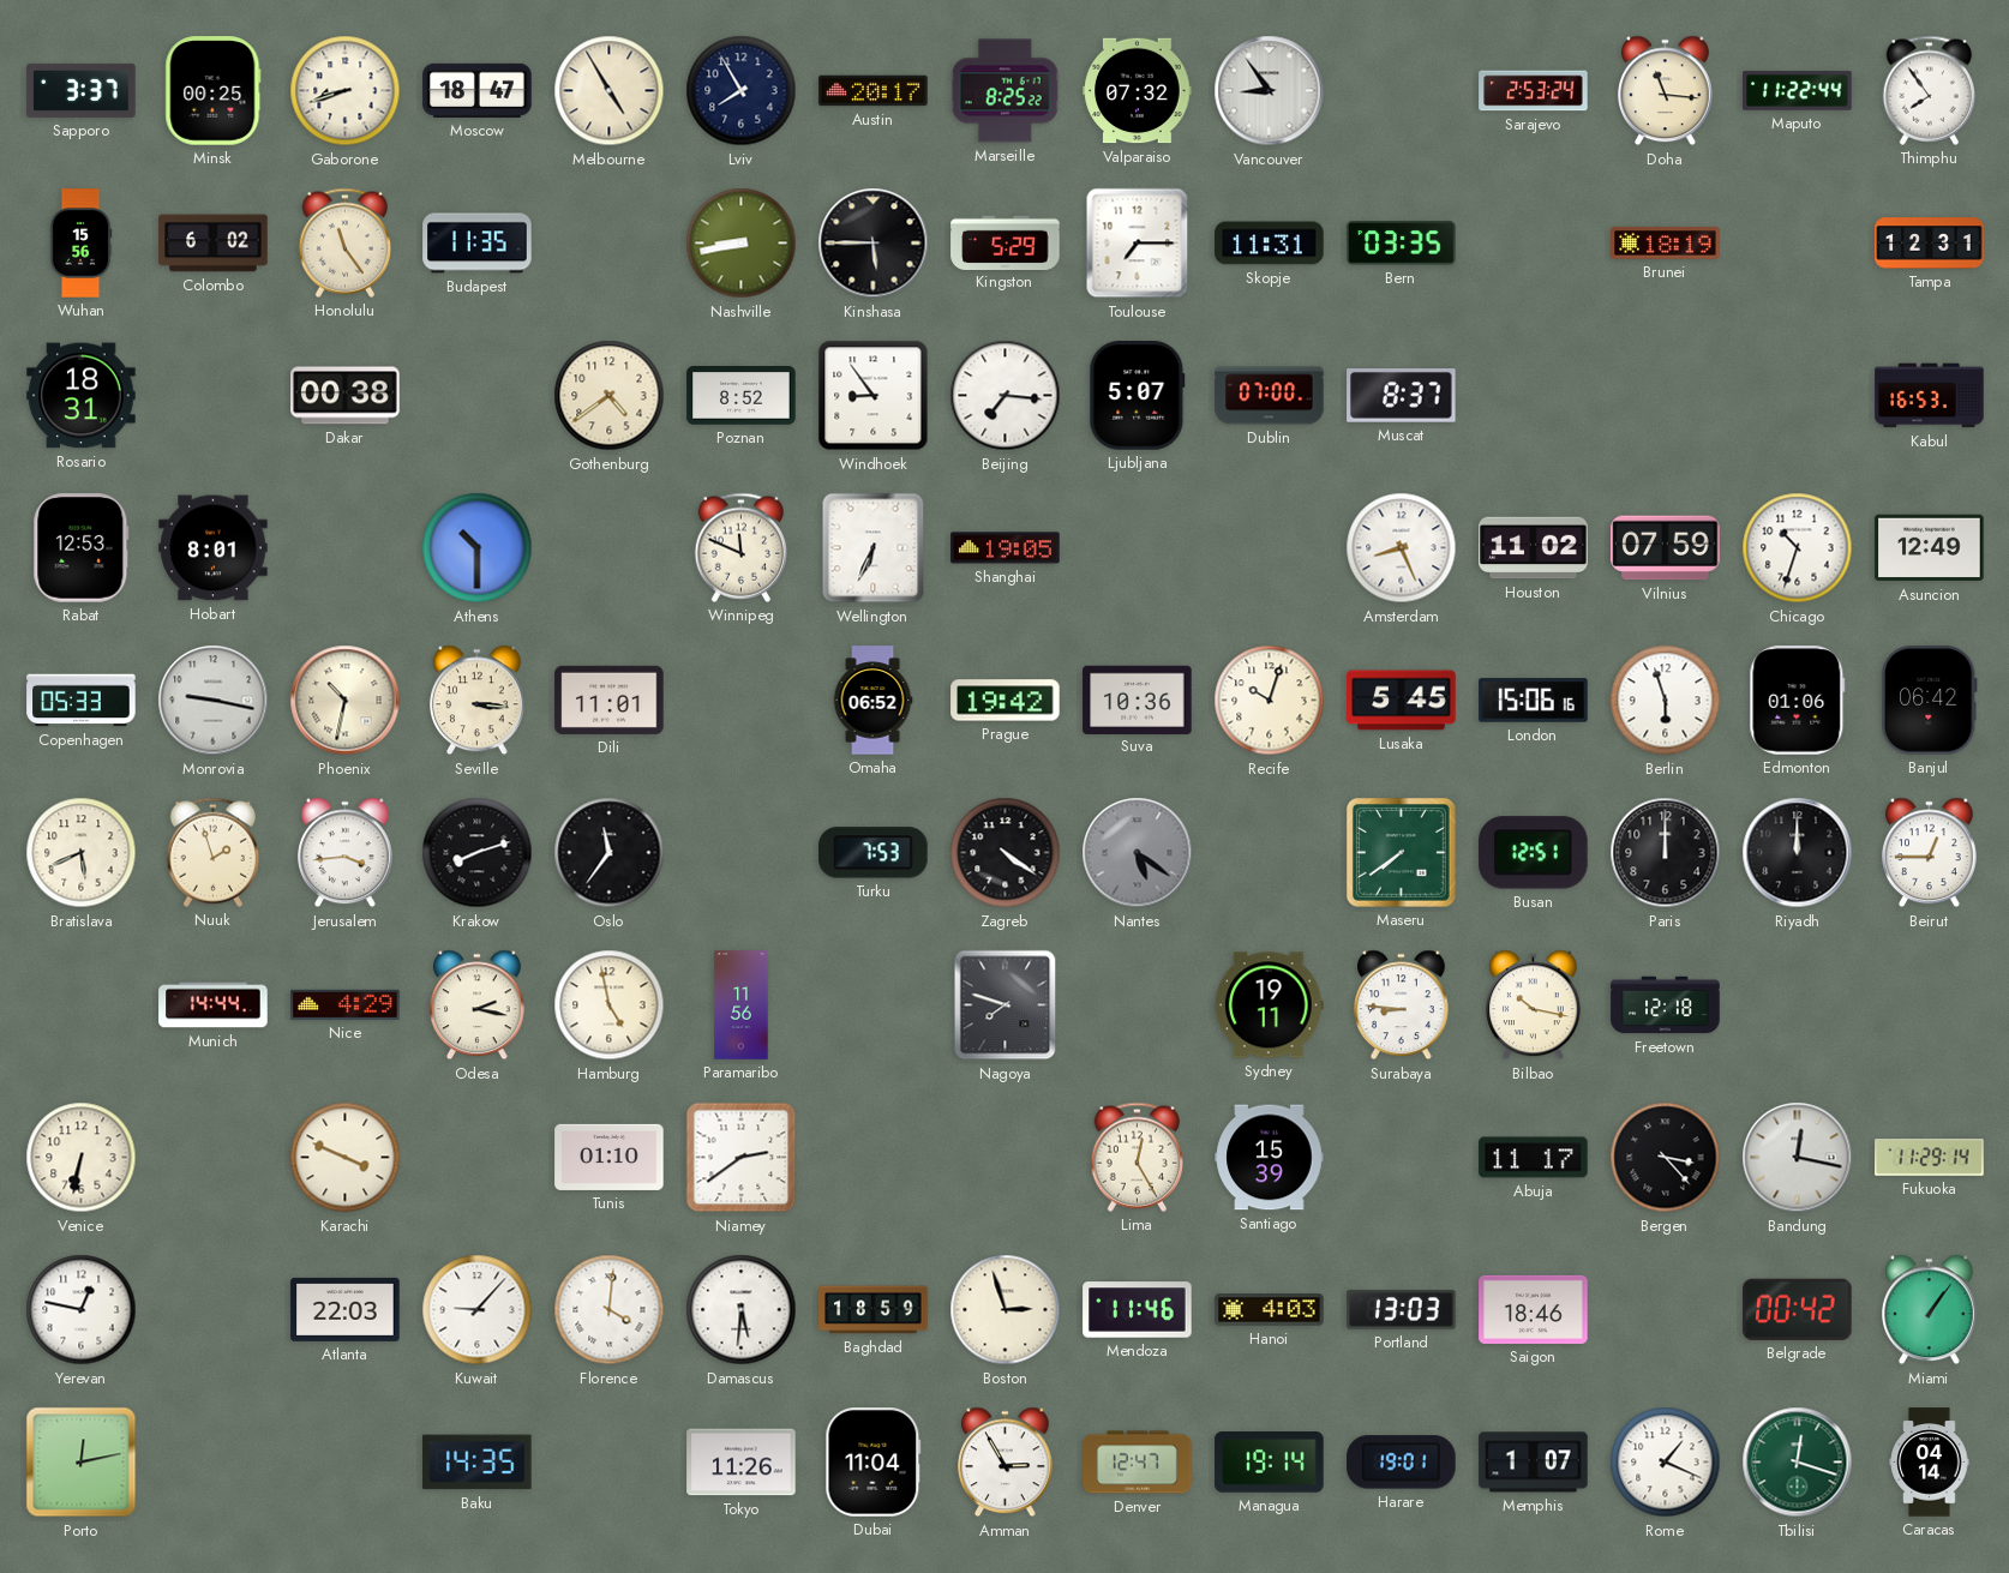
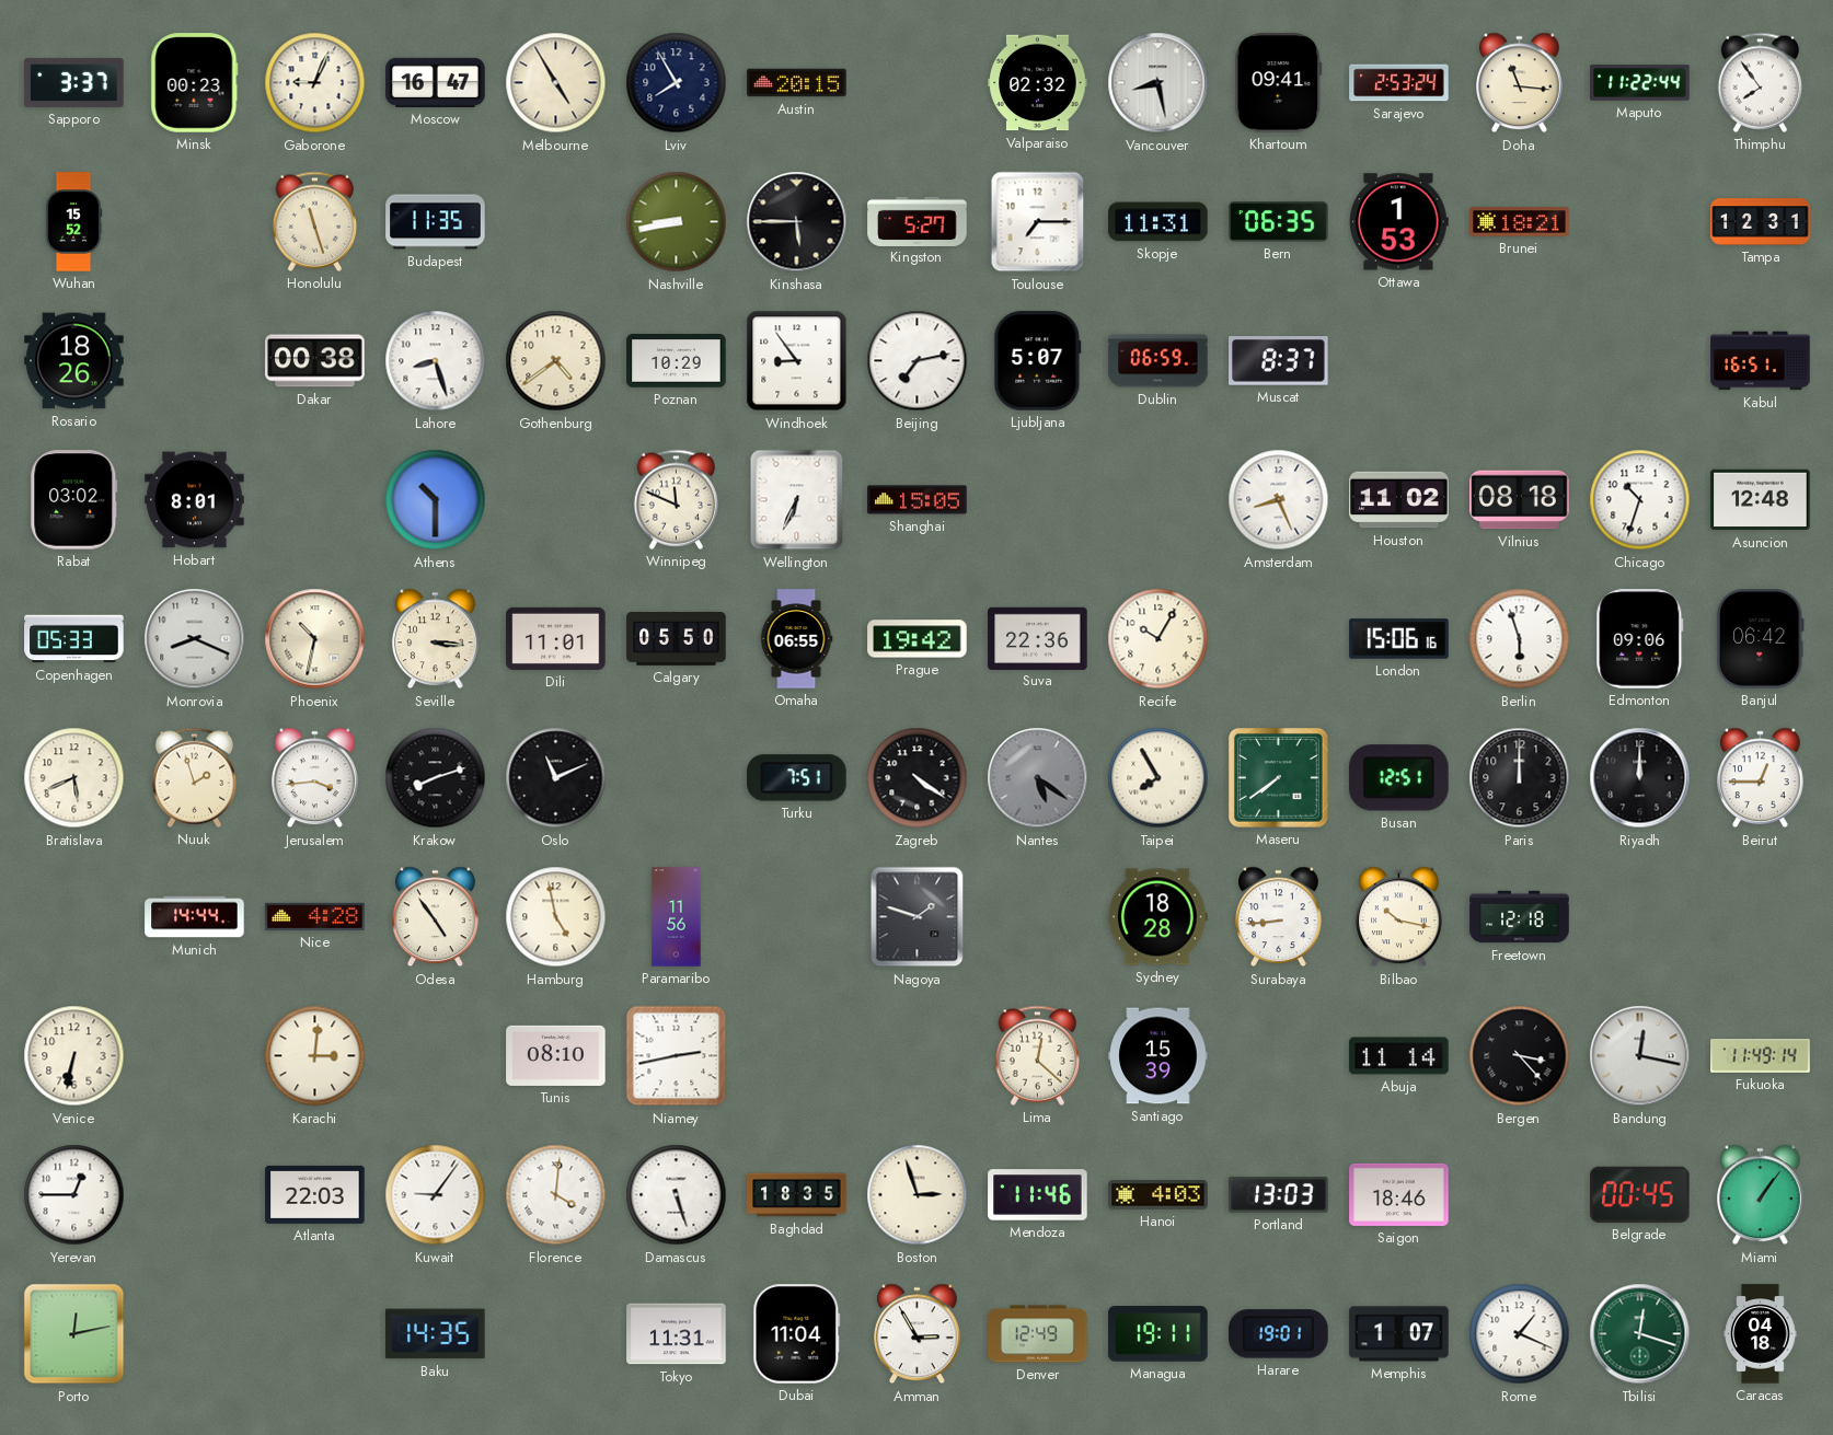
Minsk: 00:25 -> 00:23 (195, 83)
Gaborone: 8:42 -> 9:04 (315, 83)
Moscow: 18:47 -> 16:47 (436, 82)
Austin: 20:17 -> 20:15 (797, 83)
Marseille: 8:25 -> none (1005, 91)
Valparaiso: 07:32 -> 02:32 (1038, 83)
Vancouver: 8:54 -> 8:28 (1158, 83)
Khartoum: none -> 09:41 (1279, 83)
Wuhan: 15:56 -> 15:52 (73, 222)
Colombo: 6:02 -> none (214, 244)
Honolulu: 11:24 -> 11:27 (315, 221)
Kingston: 5:29 -> 5:27 (918, 221)
Bern: 03:35 -> 06:35 (1279, 222)
Ottawa: none -> 1:53 (1399, 222)
Brunei: 18:19 -> 18:21 (1520, 222)
Rosario: 18:31 -> 18:26 (74, 361)
Lahore: none -> 8:27 (436, 361)
Poznan: 8:52 -> 10:29 (677, 361)
Beijing: 7:16 -> 7:13 (918, 361)
Dublin: 07:00 -> 06:59 (1158, 361)
Kabul: 16:53 -> 16:51 (1761, 361)
Rabat: 12:53 -> 03:02 (74, 500)
Shanghai: 19:05 -> 15:05 (918, 500)
Vilnius: 07:59 -> 08:18 (1520, 500)
Asuncion: 12:49 -> 12:48 (1761, 500)
Monrovia: 9:17 -> 8:19 (195, 639)
Calgary: none -> 05:50 (677, 638)
Omaha: 06:52 -> 06:55 (796, 639)
Suva: 10:36 -> 22:36 (1038, 638)
Recife: 10:03 -> 10:05 (1158, 639)
Lusaka: 5:45 -> none (1402, 701)
Edmonton: 01:06 -> 09:06 (1640, 639)
Oslo: 11:36 -> 11:11 (556, 778)
Turku: 7:53 -> 7:51 (797, 778)
Taipei: none -> 7:55 (1158, 778)
Nice: 4:29 -> 4:28 (315, 916)
Odesa: 2:17 -> 4:54 (436, 917)
Nagoya: 7:48 -> 1:48 (918, 917)
Sydney: 19:11 -> 18:28 (1157, 917)
Surabaya: 8:46 -> 8:44 (1279, 917)
Karachi: 3:49 -> 3:01 (315, 1056)
Tunis: 01:10 -> 08:10 (556, 1055)
Niamey: 2:39 -> 2:43 (677, 1056)
Lima: 12:25 -> 12:22 (1038, 1055)
Abuja: 11:17 -> 11:14 (1399, 1056)
Fukuoka: 11:29 -> 11:49 (1761, 1056)
Yerevan: 12:47 -> 12:45 (74, 1195)
Kuwait: 9:07 -> 9:06 (436, 1195)
Damascus: 5:31 -> 5:27 (677, 1195)
Baghdad: 18:59 -> 18:35 (797, 1195)
Belgrade: 00:42 -> 00:45 (1640, 1194)
Tokyo: 11:26 -> 11:31 (677, 1334)
Denver: 12:47 -> 12:49 (1038, 1334)
Managua: 19:14 -> 19:11 (1158, 1334)
Caracas: 04:14 -> 04:18 (1761, 1334)
